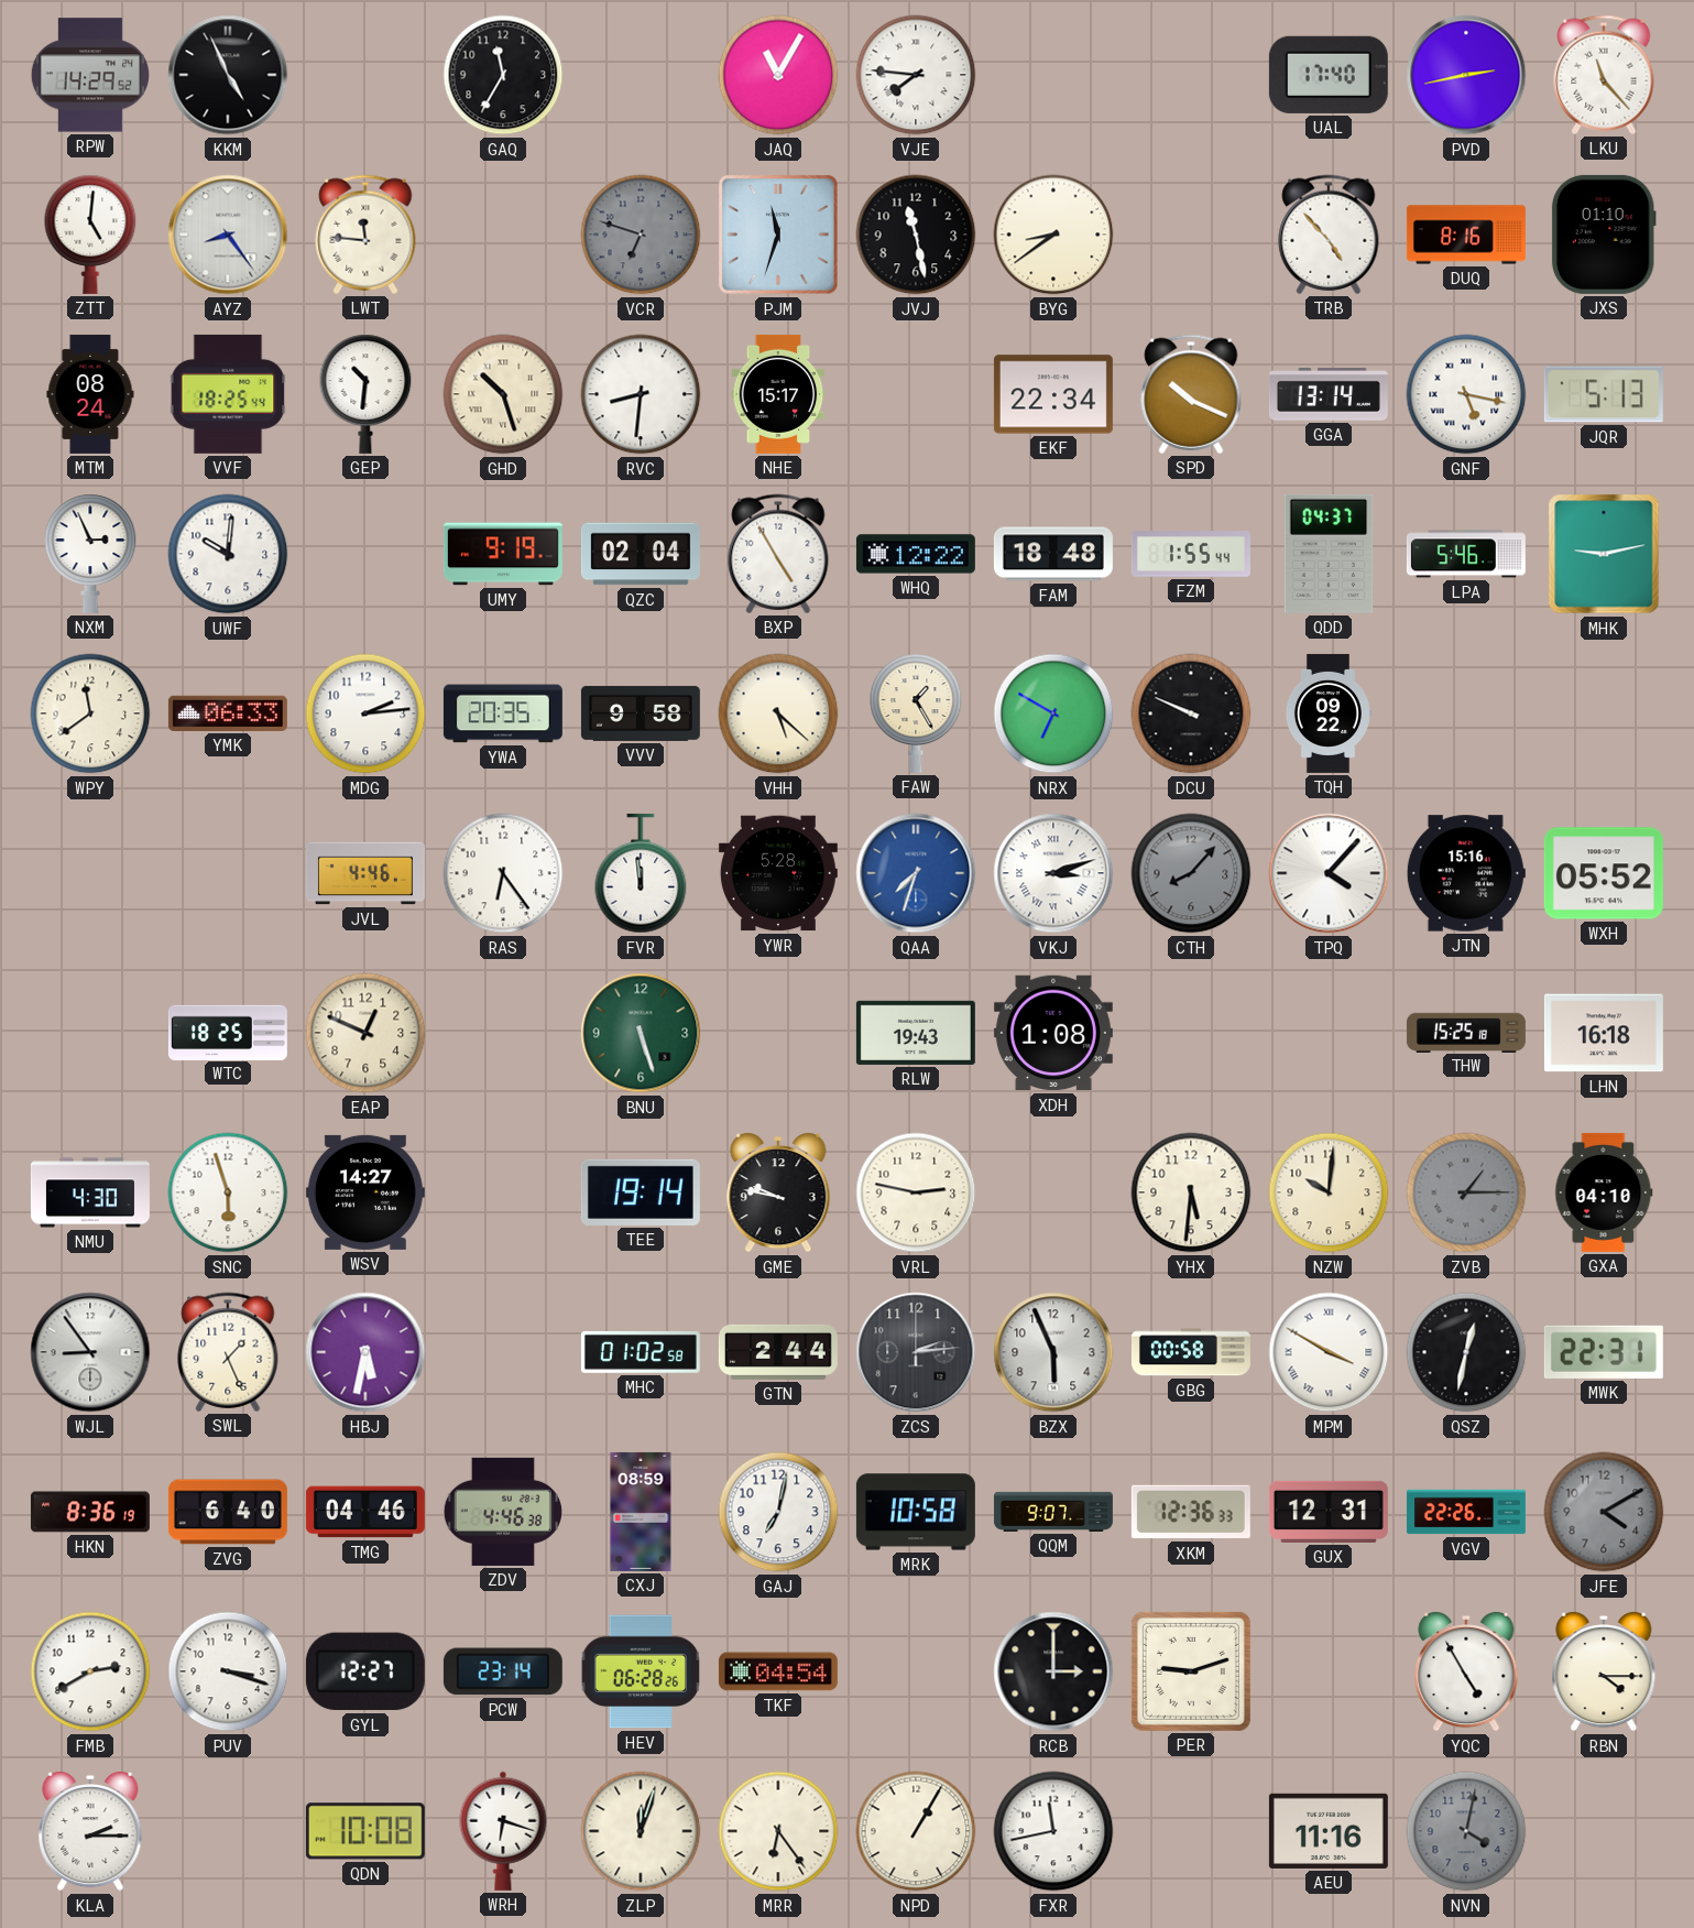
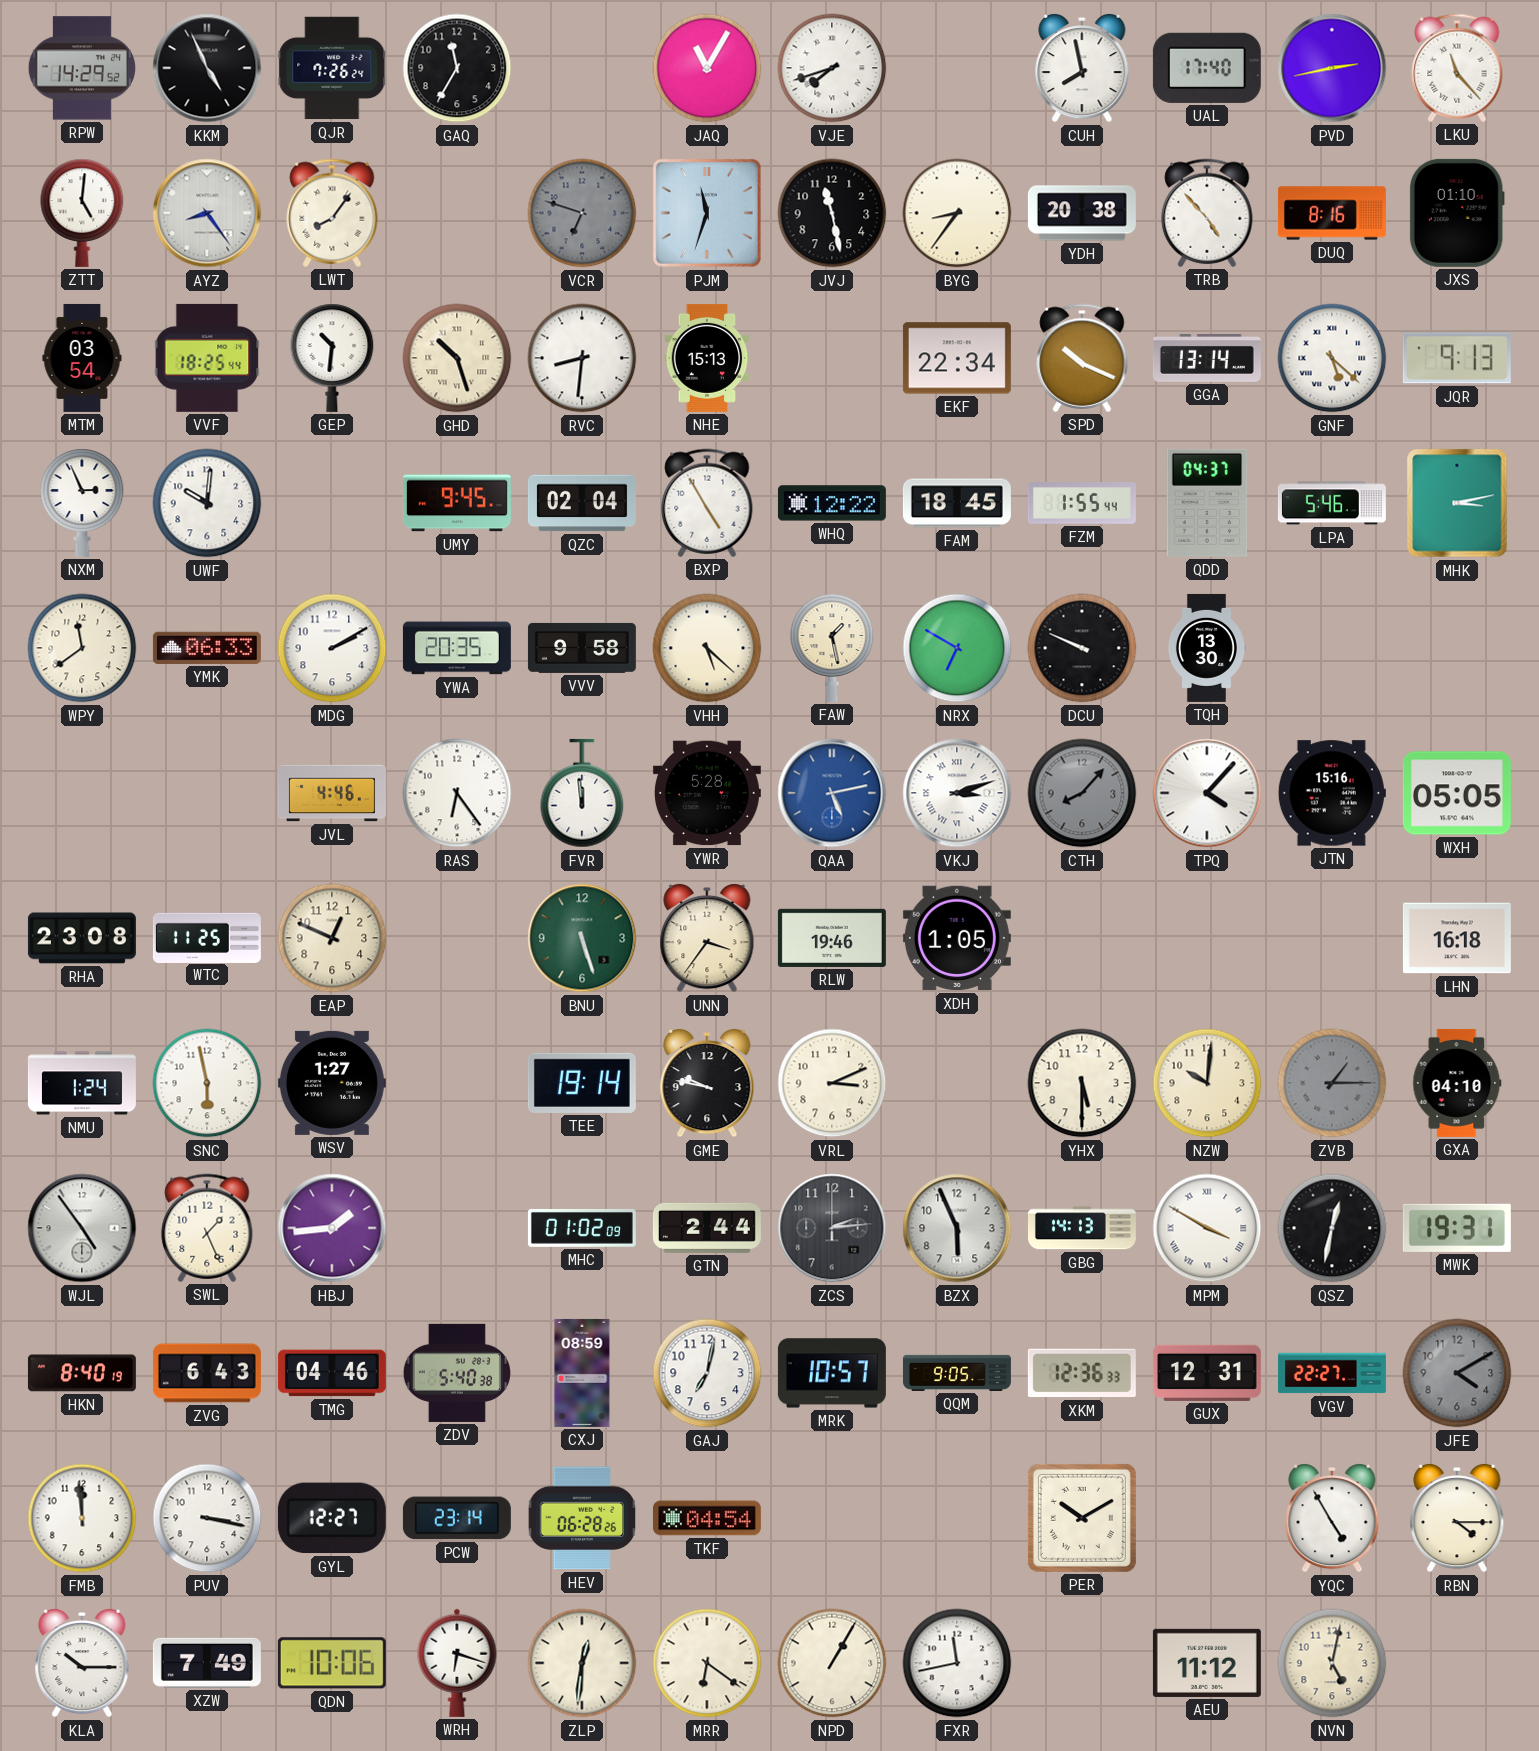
QJR: none -> 7:26 (332, 68)
VJE: 7:46 -> 7:42 (832, 68)
CUH: none -> 7:58 (1082, 68)
LWT: 11:46 -> 8:06 (332, 213)
BYG: 8:39 -> 8:36 (957, 213)
YDH: none -> 20:38 (1082, 213)
MTM: 08:24 -> 03:54 (82, 358)
NHE: 15:17 -> 15:13 (707, 358)
GNF: 5:17 -> 5:22 (1332, 358)
JQR: 5:13 -> 9:13 (1457, 358)
UMY: 9:19 -> 9:45 (457, 503)
FAM: 18:48 -> 18:45 (957, 503)
MHK: 9:13 -> 3:13 (1457, 503)
MDG: 2:14 -> 2:10 (332, 648)
FAW: 1:25 -> 1:28 (832, 648)
TQH: 09:22 -> 13:30 (1206, 648)
QAA: 7:33 -> 5:13 (832, 793)
WXH: 05:52 -> 05:05 (1457, 793)
RHA: none -> 23:08 (82, 938)
WTC: 18:25 -> 11:25 (207, 937)
UNN: none -> 3:36 (707, 938)
RLW: 19:43 -> 19:46 (832, 938)
XDH: 1:08 -> 1:05 (957, 938)
THW: 15:25 -> none (1466, 1032)
NMU: 4:30 -> 1:24 (82, 1083)
SNC: 5:57 -> 5:58 (207, 1083)
WSV: 14:27 -> 1:27 (332, 1083)
VRL: 2:47 -> 3:11 (832, 1083)
YHX: 5:31 -> 5:30 (1082, 1083)
WJL: 8:54 -> 4:54 (82, 1228)
HBJ: 5:32 -> 1:44 (332, 1228)
MHC: 01:02:58 -> 01:02:09 (582, 1228)
GBG: 00:58 -> 14:13 (1082, 1228)
MWK: 22:31 -> 19:31 (1457, 1228)
HKN: 8:36 -> 8:40 (82, 1373)
ZVG: 6:40 -> 6:43 (207, 1373)
ZDV: 4:46 -> 5:40 (457, 1373)
MRK: 10:58 -> 10:57 (832, 1373)
QQM: 9:07 -> 9:05 (957, 1373)
VGV: 22:26 -> 22:27 (1332, 1373)
FMB: 2:40 -> 11:59 (82, 1518)
PUV: 3:18 -> 3:17 (207, 1518)
RCB: 3:00 -> none (1053, 1671)
PER: 9:12 -> 10:10 (1082, 1518)
KLA: 2:15 -> 10:15 (82, 1663)
XZW: none -> 7:49 (207, 1663)
QDN: 10:08 -> 10:06 (332, 1663)
ZLP: 12:03 -> 12:31 (582, 1663)
MRR: 6:24 -> 6:21 (707, 1663)
AEU: 11:16 -> 11:12 (1207, 1663)
NVN: 4:02 -> 5:02 (1332, 1663)
NVN dial: grey -> cream (1332, 1663)
